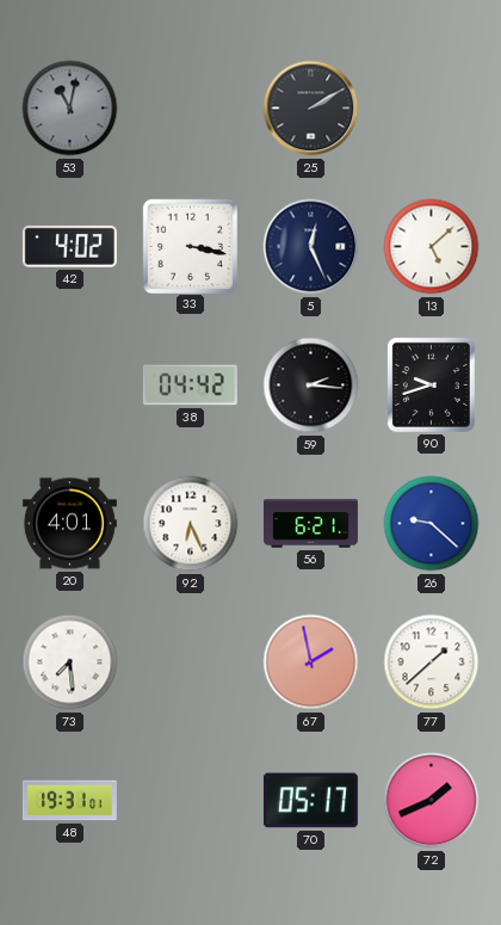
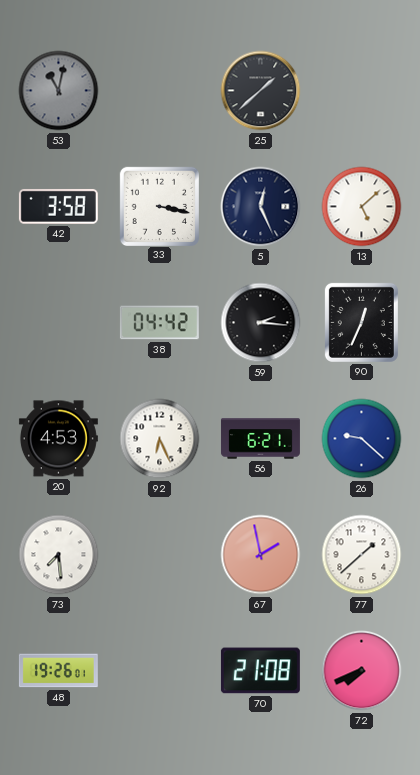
25: 2:10 -> 1:38 (261, 91)
42: 4:02 -> 3:58 (58, 206)
90: 9:42 -> 12:34 (361, 322)
20: 4:01 -> 4:53 (58, 439)
48: 19:31 -> 19:26 (58, 671)
70: 05:17 -> 21:08 (260, 671)
72: 1:41 -> 7:41 (362, 671)
